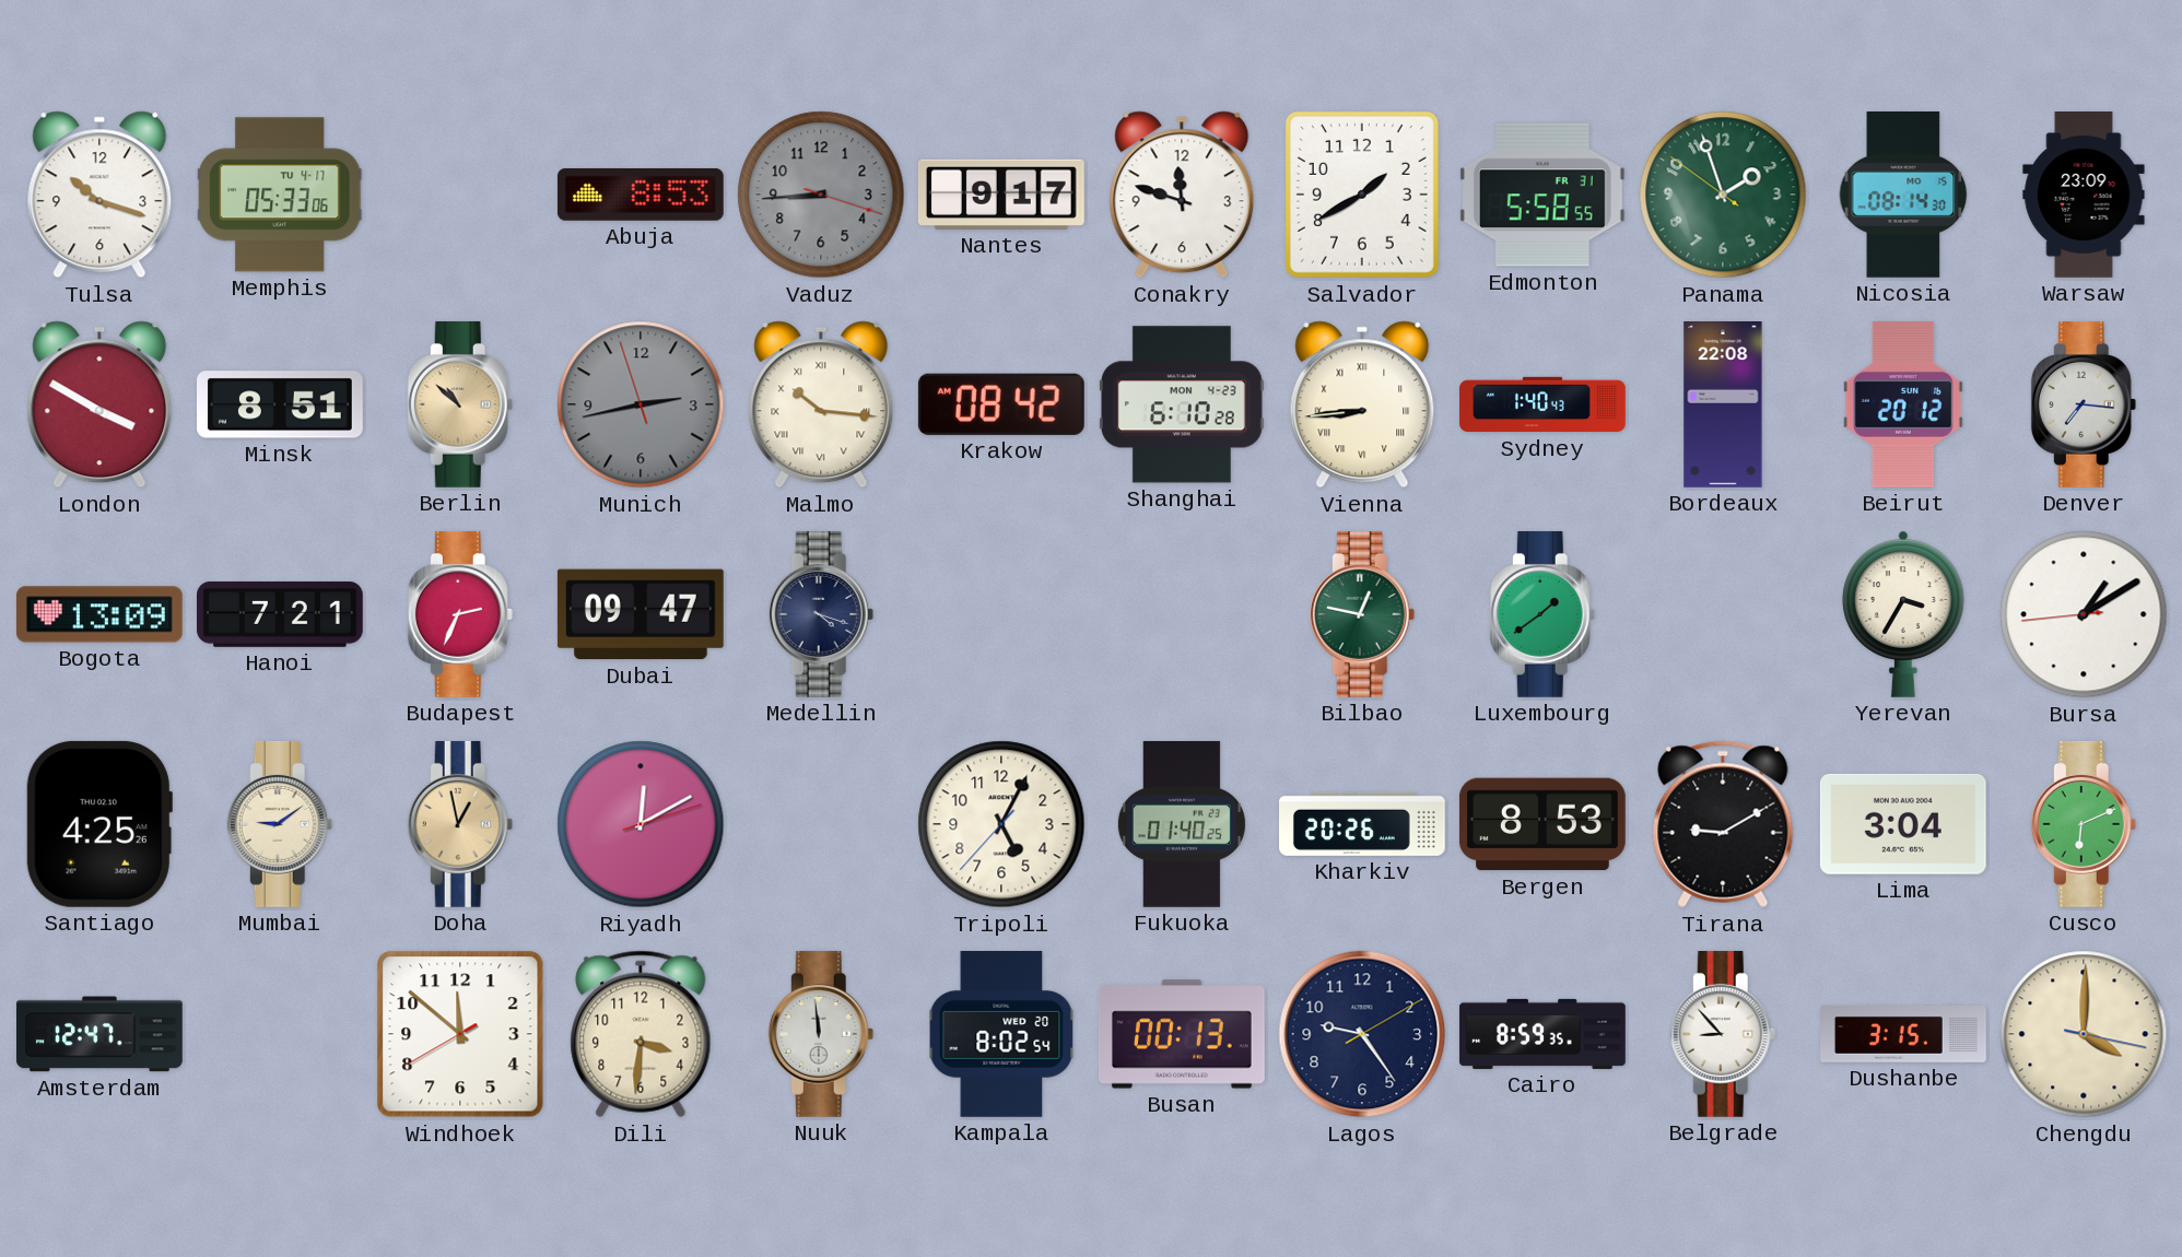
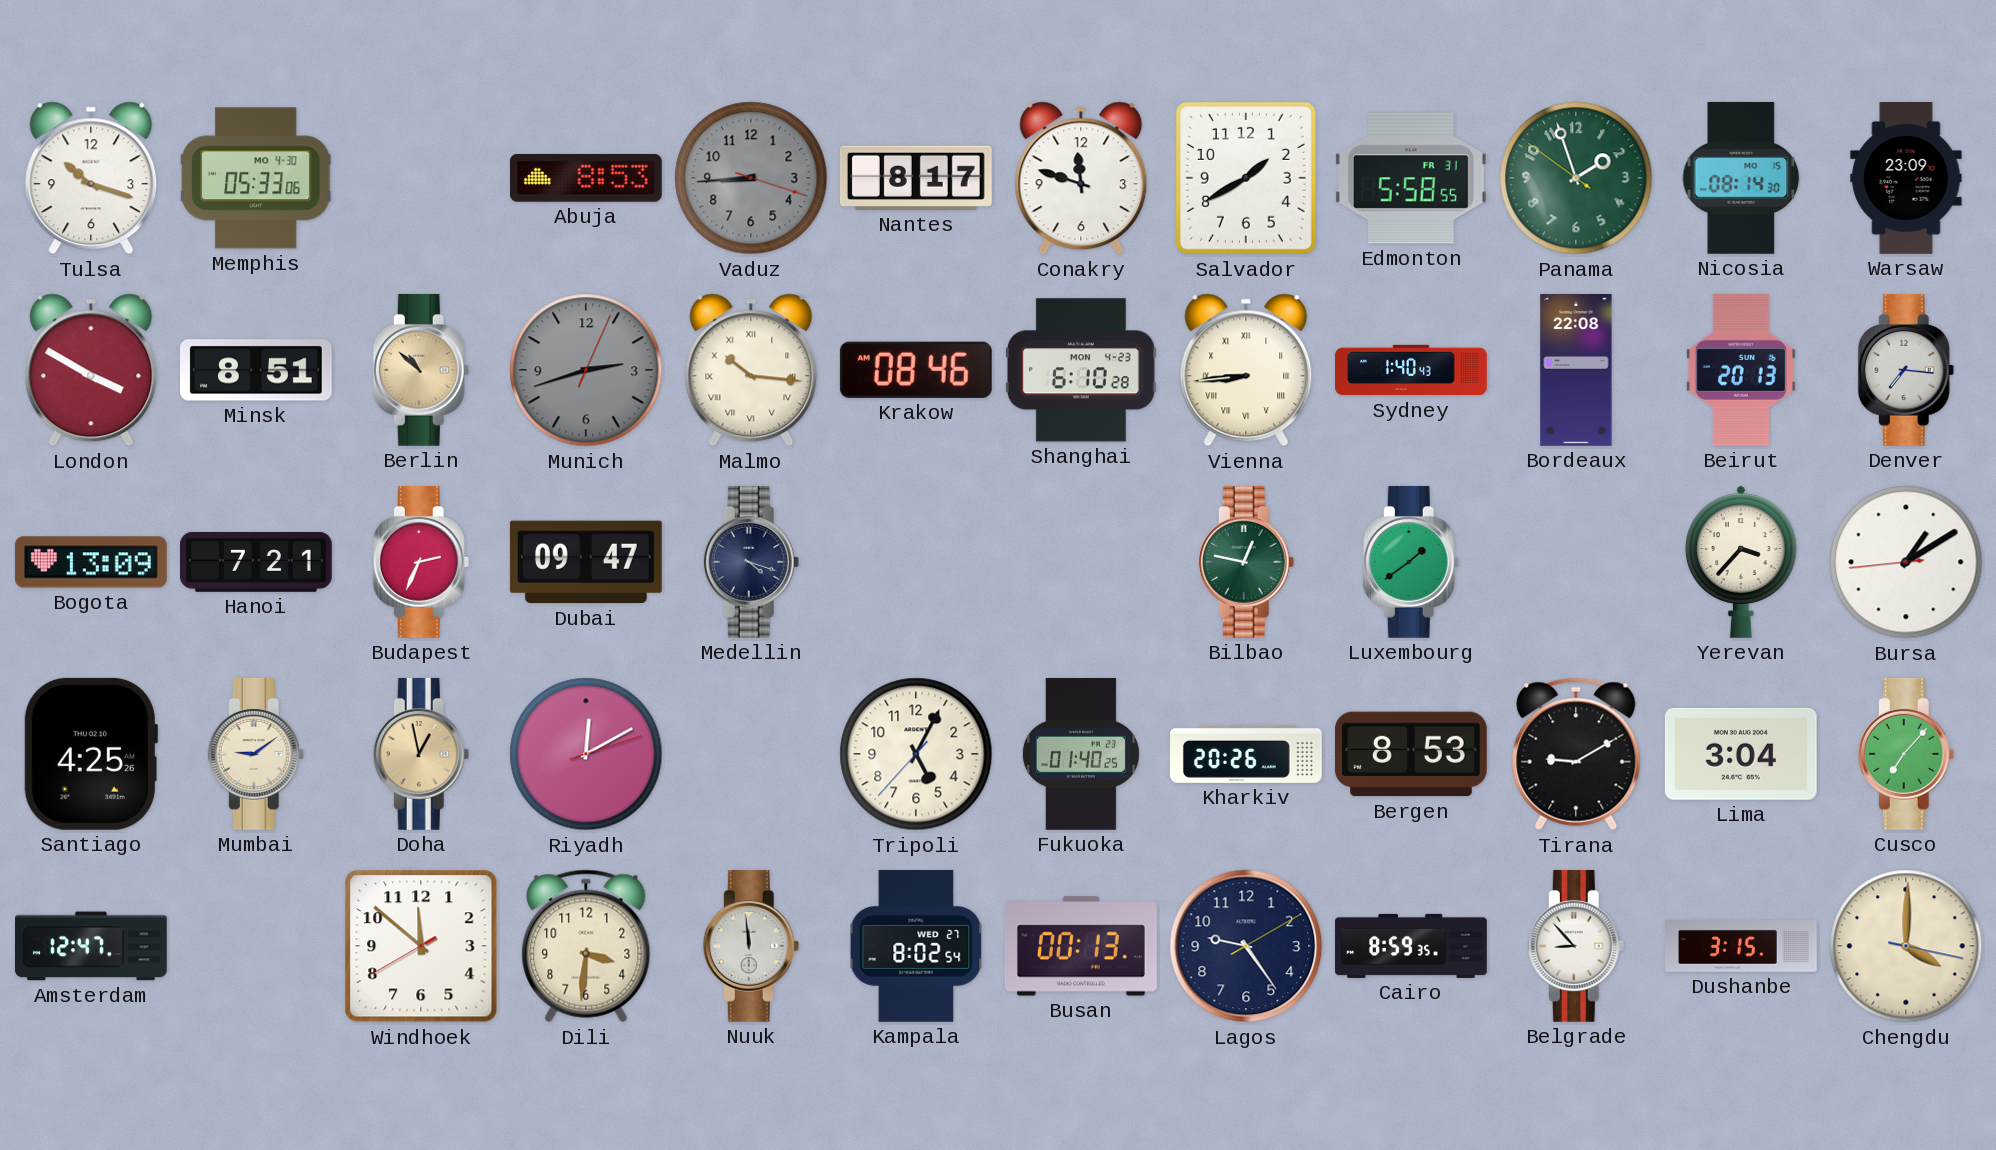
Memphis date: TU 4-17 -> MO 4-30 (256, 178)
Nantes: 9:17 -> 8:17 (916, 178)
Munich: 2:42:57 -> 2:42:04 (586, 370)
Krakow: 08:42 -> 08:46 (916, 370)
Beirut: 20:12 -> 20:13 (1741, 370)
Yerevan: 3:35 -> 3:37 (1742, 562)
Cusco: 6:11 -> 7:07 (1906, 754)
Kampala date: WED 20 -> WED 27 (916, 947)
